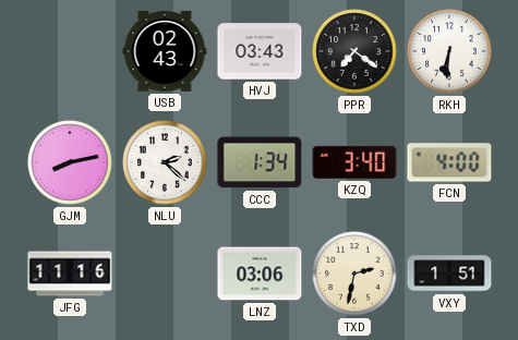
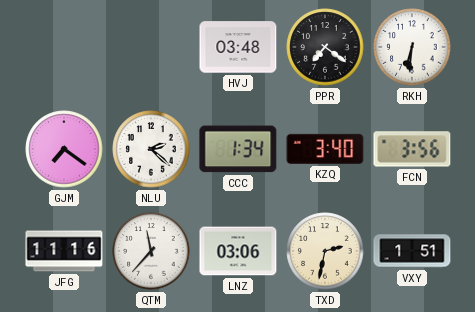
USB: 02:43 -> none (165, 51)
HVJ: 03:43 -> 03:48 (238, 47)
GJM: 8:13 -> 7:21 (64, 149)
FCN: 4:00 -> 3:56 (412, 149)
QTM: none -> 11:37 (151, 251)
